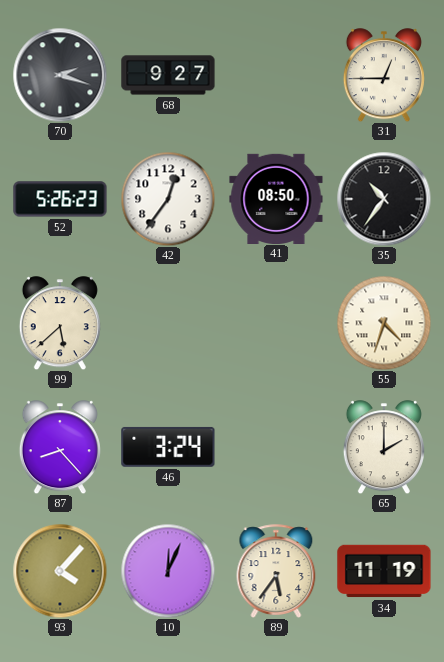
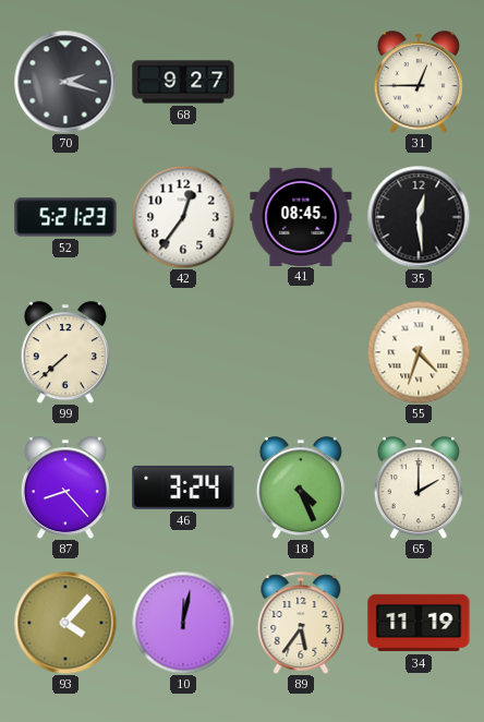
52: 5:26 -> 5:21 (65, 217)
41: 08:50 -> 08:45 (301, 216)
35: 10:36 -> 12:29 (419, 217)
99: 5:38 -> 7:38 (65, 352)
18: none -> 4:26 (301, 488)
10: 12:04 -> 12:02 (183, 623)
